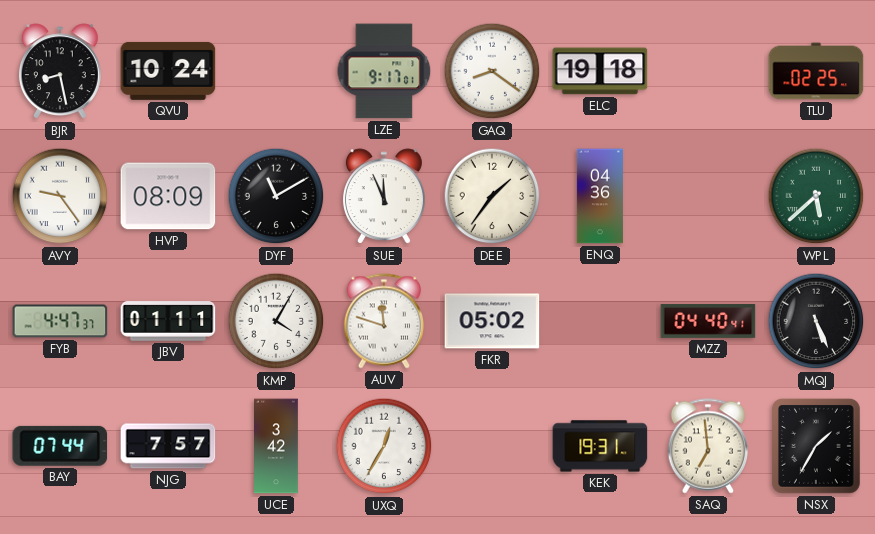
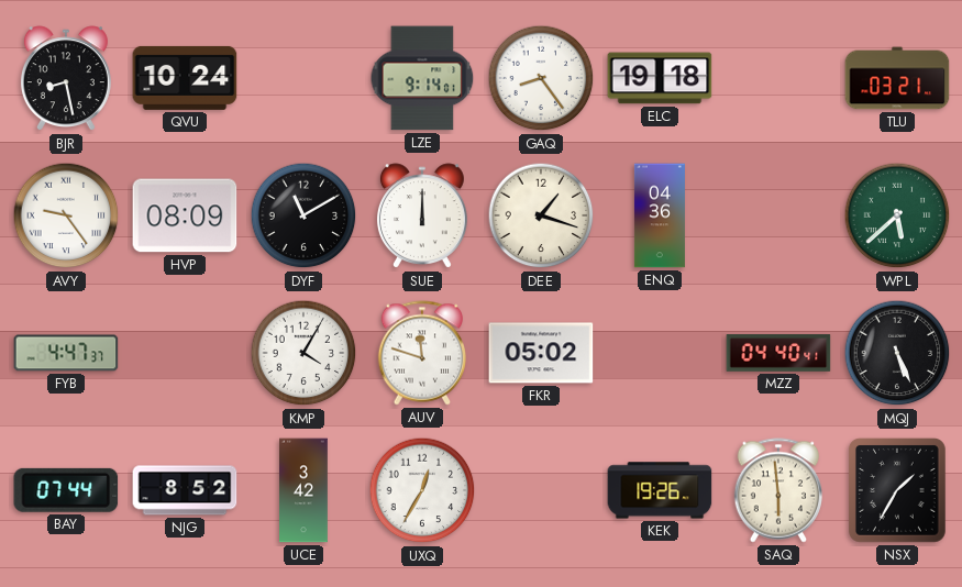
LZE: 9:17 -> 9:14 (422, 78)
GAQ: 8:21 -> 8:24 (541, 78)
TLU: 02:25 -> 03:21 (897, 78)
SUE: 11:56 -> 12:00 (422, 217)
DEE: 1:36 -> 1:18 (541, 215)
JBV: 01:11 -> none (168, 321)
NJG: 7:57 -> 8:52 (185, 490)
KEK: 19:31 -> 19:26 (660, 490)
SAQ: 6:59 -> 5:59 (777, 490)
